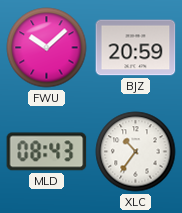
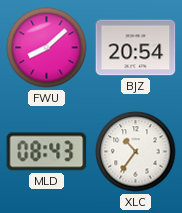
FWU: 10:08 -> 8:08 (47, 48)
BJZ: 20:59 -> 20:54 (136, 48)
